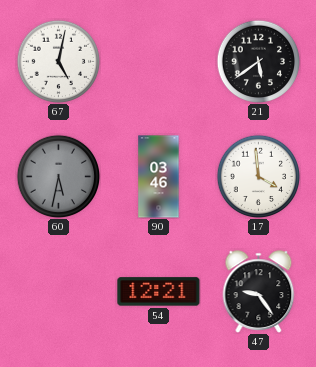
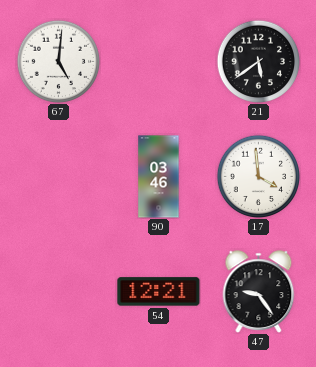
67: 5:02 -> 5:01 (58, 61)
60: 5:32 -> none (58, 176)
